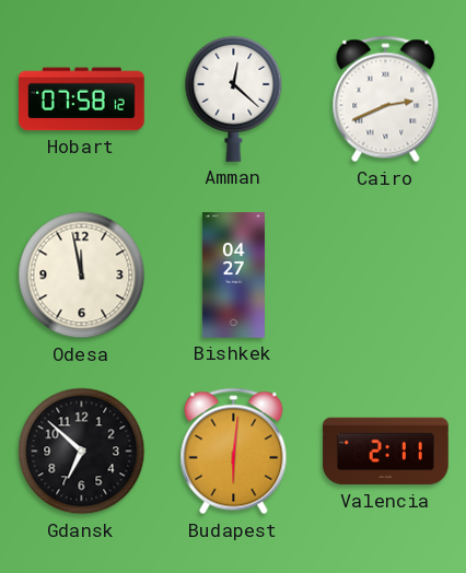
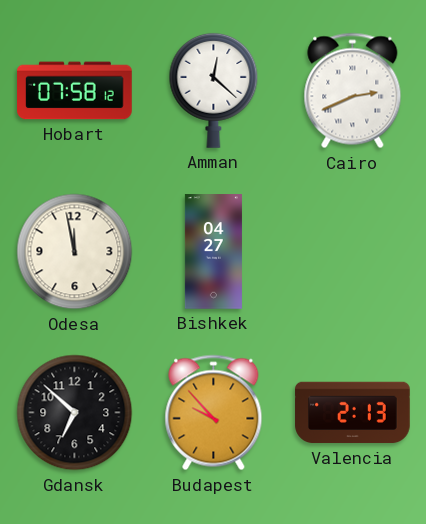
Budapest: 6:01 -> 9:53 (214, 413)
Valencia: 2:11 -> 2:13 (353, 413)
